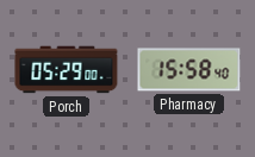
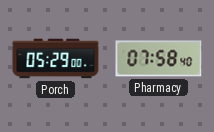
Pharmacy: 15:58 -> 07:58 (159, 59)
